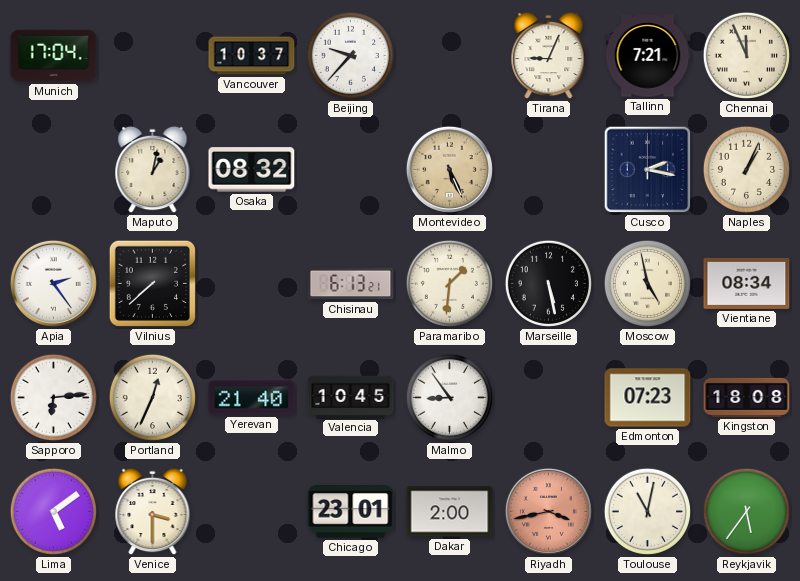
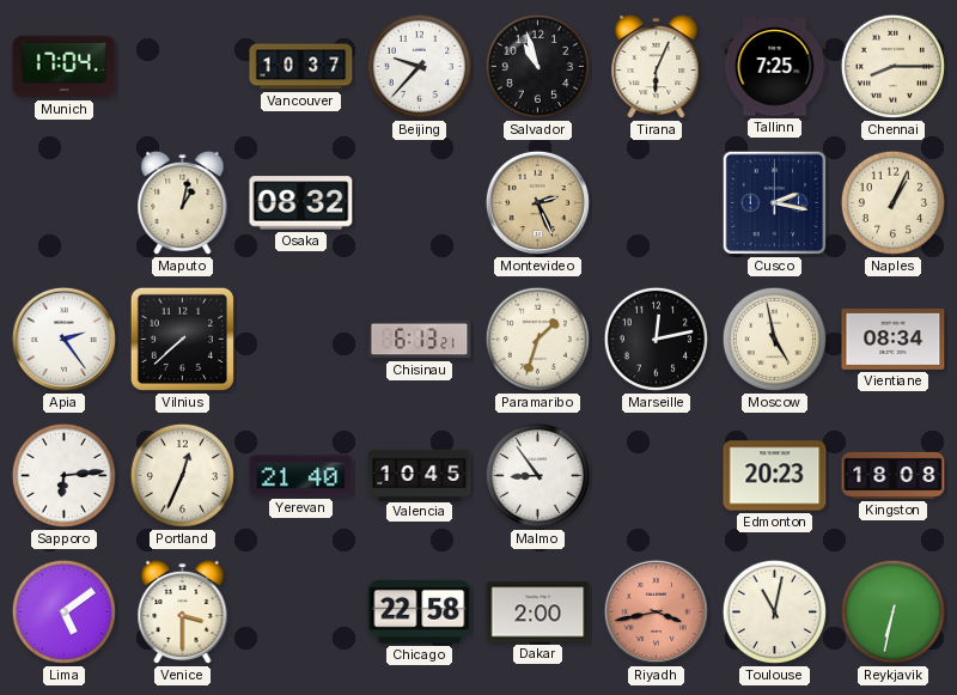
Salvador: none -> 10:57 (537, 66)
Tirana: 9:04 -> 6:04 (657, 67)
Tallinn: 7:21 -> 7:25 (775, 67)
Chennai: 11:56 -> 8:15 (892, 66)
Montevideo: 5:26 -> 2:26 (537, 202)
Paramaribo: 1:31 -> 1:33 (537, 339)
Marseille: 5:28 -> 12:13 (656, 339)
Edmonton: 07:23 -> 20:23 (775, 476)
Chicago: 23:01 -> 22:58 (420, 612)
Reykjavik: 5:36 -> 6:32 (892, 611)
